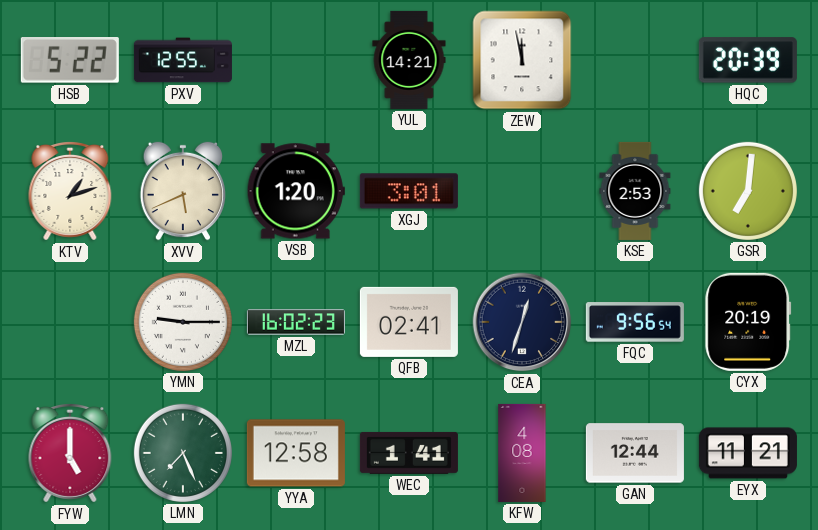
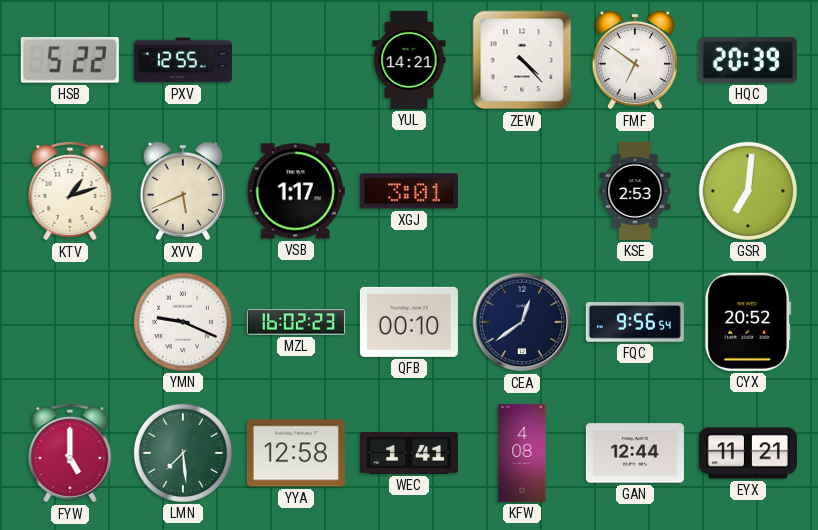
ZEW: 11:58 -> 4:23 (522, 60)
FMF: none -> 6:51 (634, 60)
VSB: 1:20 -> 1:17 (296, 191)
YMN: 9:15 -> 9:19 (183, 322)
QFB: 02:41 -> 00:10 (409, 322)
CEA: 12:33 -> 12:39 (522, 322)
CYX: 20:19 -> 20:52 (748, 322)
LMN: 7:26 -> 7:29 (183, 453)
